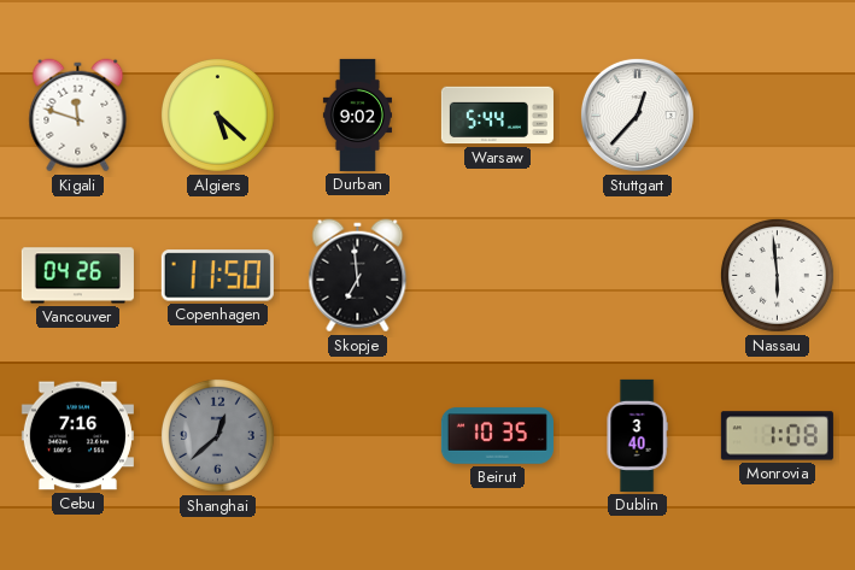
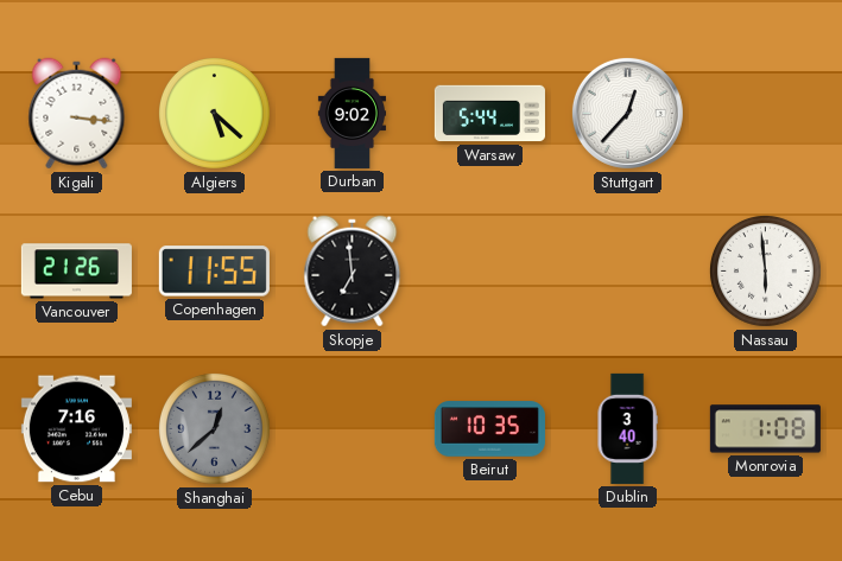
Kigali: 11:48 -> 3:16 (77, 114)
Vancouver: 04:26 -> 21:26 (76, 272)
Copenhagen: 11:50 -> 11:55 (214, 272)
